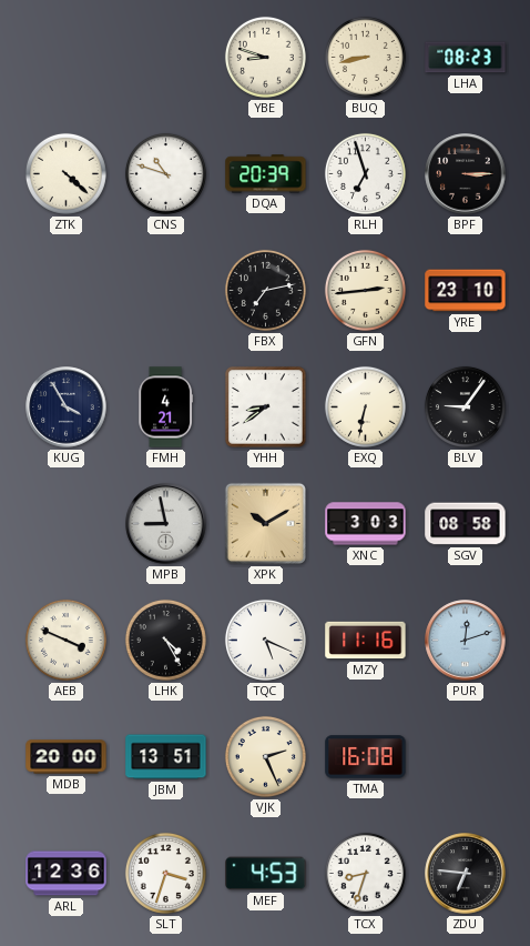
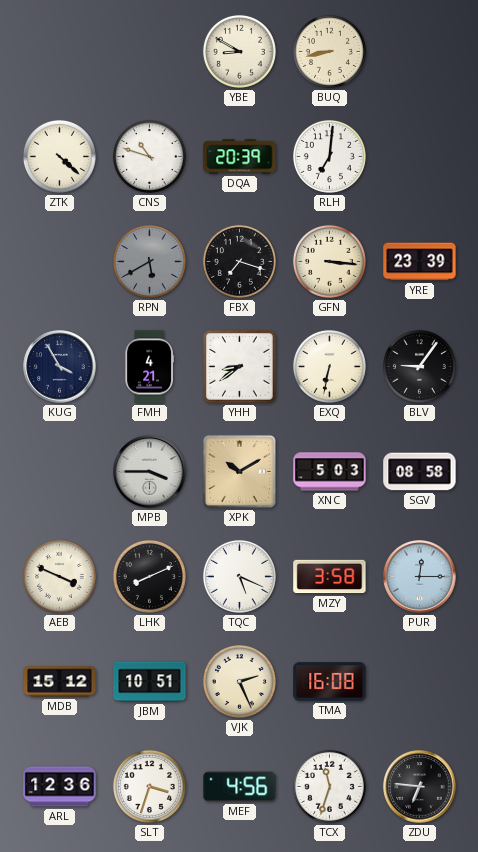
YBE: 8:48 -> 8:50 (239, 51)
LHA: 08:23 -> none (466, 58)
RLH: 6:57 -> 7:01 (329, 156)
BPF: 3:15 -> none (466, 174)
RPN: none -> 5:40 (149, 261)
FBX: 7:13 -> 7:18 (239, 261)
GFN: 2:44 -> 3:16 (329, 261)
YRE: 23:10 -> 23:39 (420, 262)
MPB: 8:58 -> 3:45 (150, 472)
XNC: 3:03 -> 5:03 (330, 472)
LHK: 4:25 -> 8:11 (149, 576)
MZY: 11:16 -> 3:58 (330, 577)
PUR: 12:12 -> 12:15 (420, 577)
MDB: 20:00 -> 15:12 (60, 682)
JBM: 13:51 -> 10:51 (150, 682)
MEF: 4:53 -> 4:56 (240, 787)
TCX: 8:33 -> 11:33 (329, 786)
